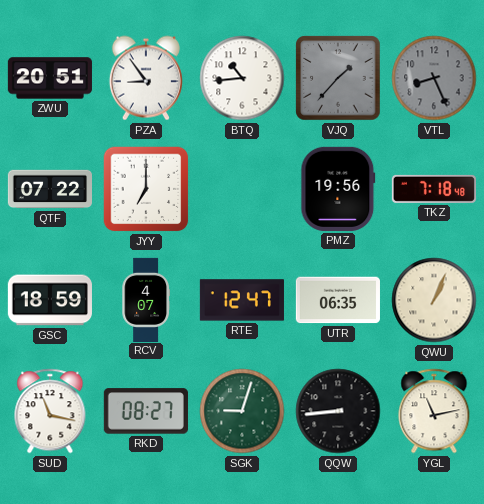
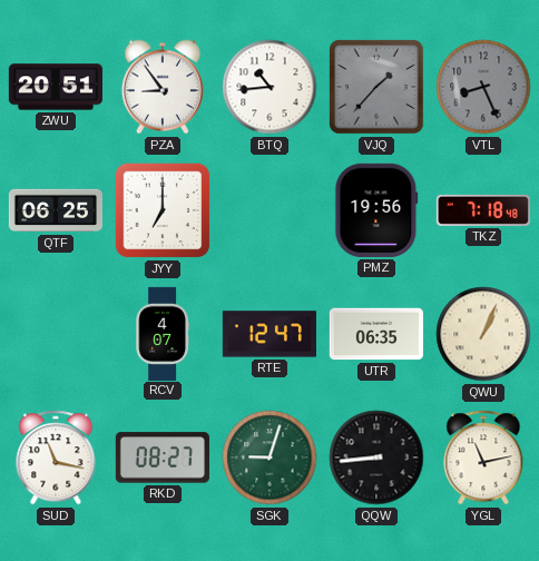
QTF: 07:22 -> 06:25 (55, 210)
GSC: 18:59 -> none (50, 300)
